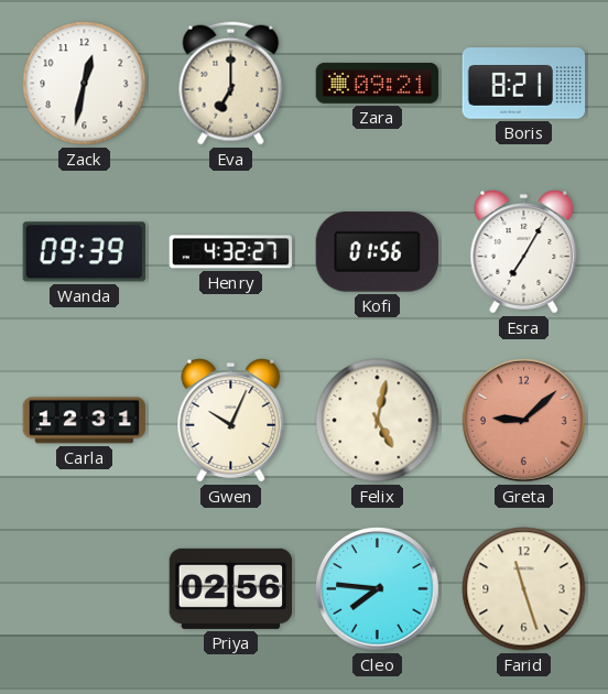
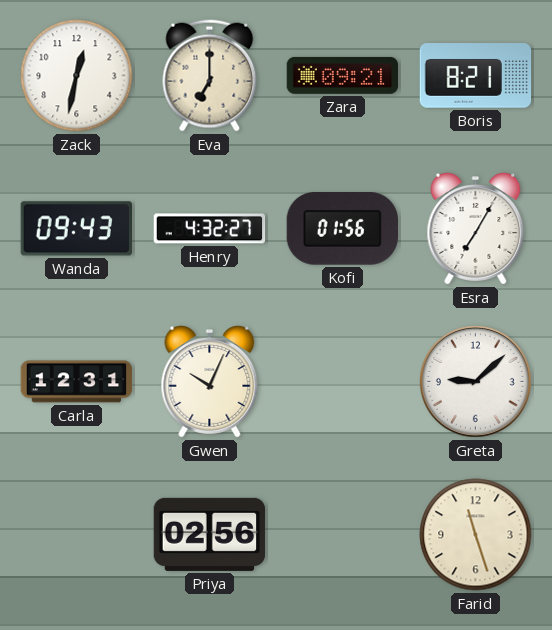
Wanda: 09:39 -> 09:43 (76, 229)
Felix: 5:02 -> none (378, 421)
Greta dial: salmon -> white (476, 382)
Cleo: 7:46 -> none (378, 589)
